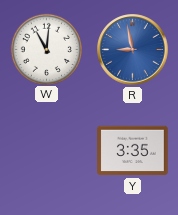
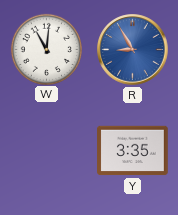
R: 8:58 -> 8:55 (133, 50)
